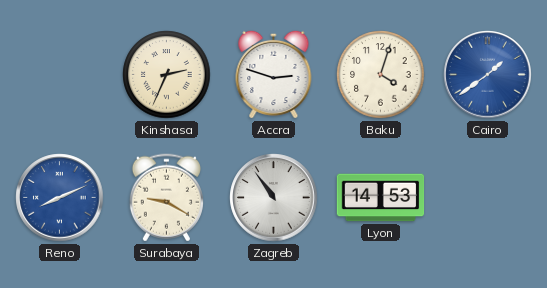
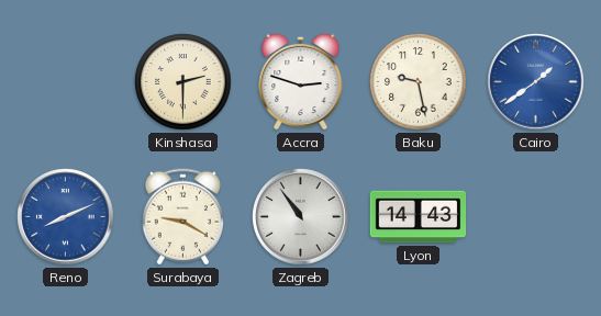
Kinshasa: 2:34 -> 2:30 (183, 82)
Baku: 4:03 -> 9:28 (419, 82)
Lyon: 14:53 -> 14:43 (419, 217)
